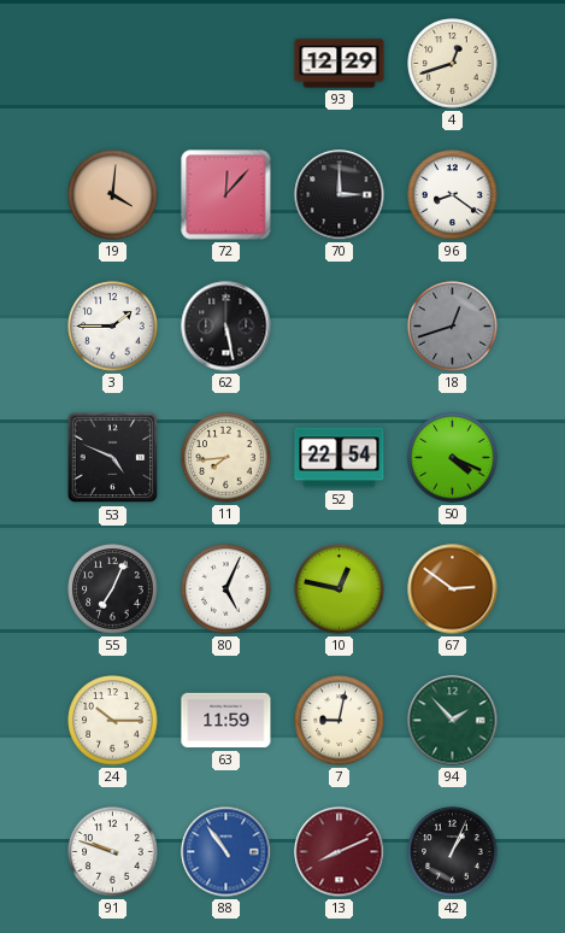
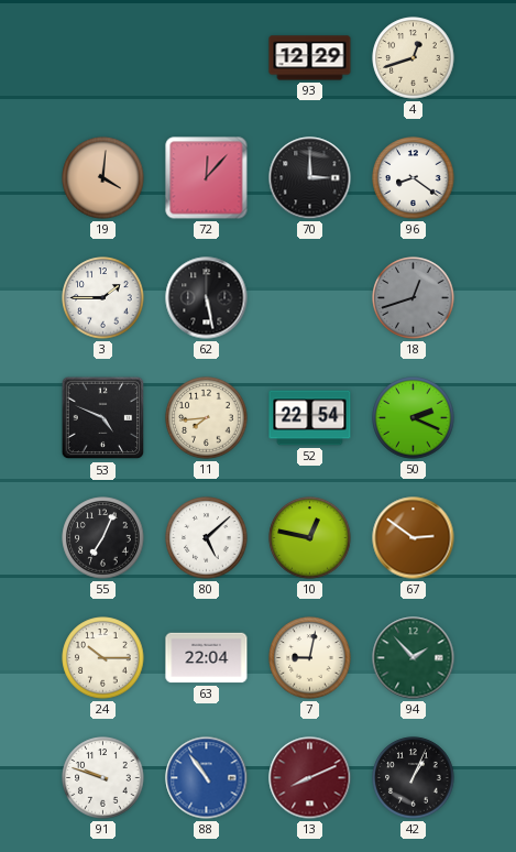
50: 4:19 -> 2:19 (414, 418)
80: 5:04 -> 5:08 (207, 538)
63: 11:59 -> 22:04 (207, 658)
